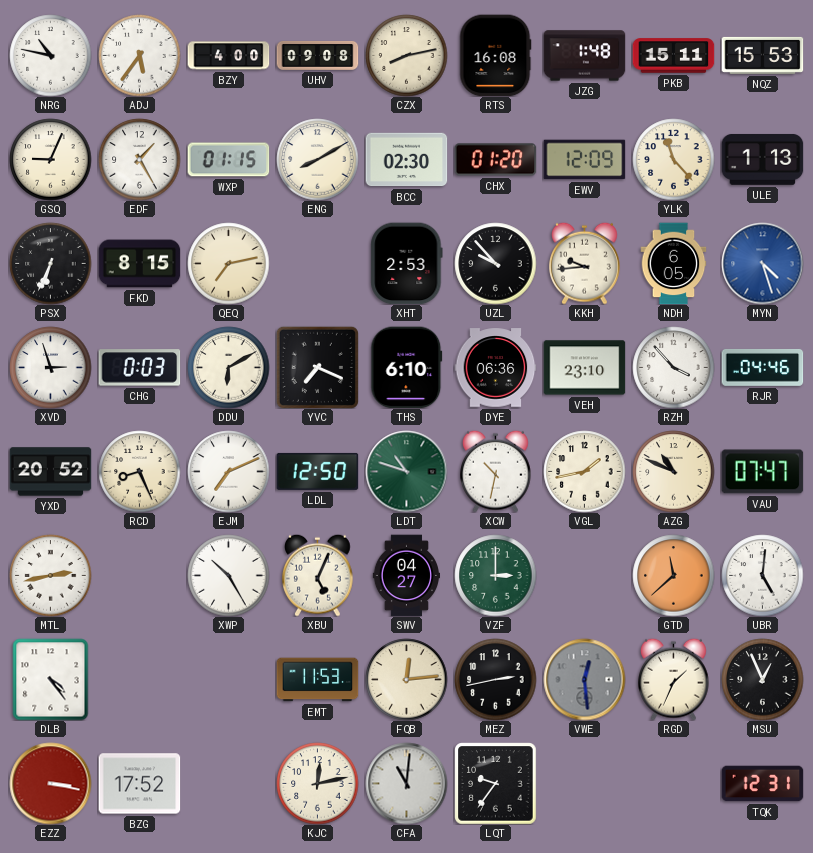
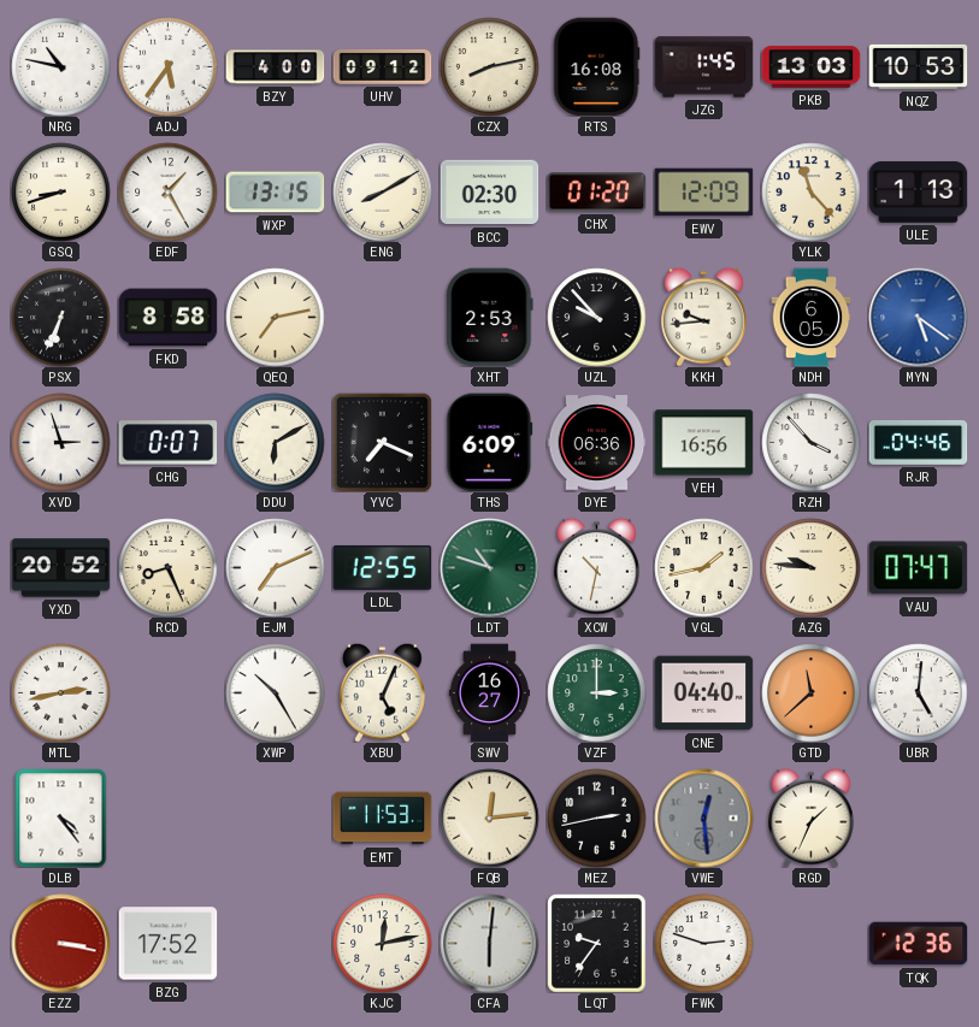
UHV: 09:08 -> 09:12 (382, 66)
JZG: 1:48 -> 1:45 (703, 67)
PKB: 15:11 -> 13:03 (810, 67)
NQZ: 15:53 -> 10:53 (918, 66)
GSQ: 9:04 -> 8:42 (60, 191)
WXP: 01:15 -> 13:15 (275, 193)
FKD: 8:15 -> 8:58 (167, 318)
MYN: 4:27 -> 5:21 (918, 317)
CHG: 0:03 -> 0:07 (167, 443)
THS: 6:10 -> 6:09 (490, 442)
VEH: 23:10 -> 16:56 (703, 443)
LDL: 12:50 -> 12:55 (382, 567)
AZG: 10:49 -> 9:46 (810, 567)
SWV: 04:27 -> 16:27 (489, 692)
CNE: none -> 04:40 (703, 693)
MSU: 12:56 -> none (762, 679)
CFA: 11:01 -> 6:01 (489, 943)
FWK: none -> 2:48 (703, 943)
TQK: 12:31 -> 12:36 (918, 944)
